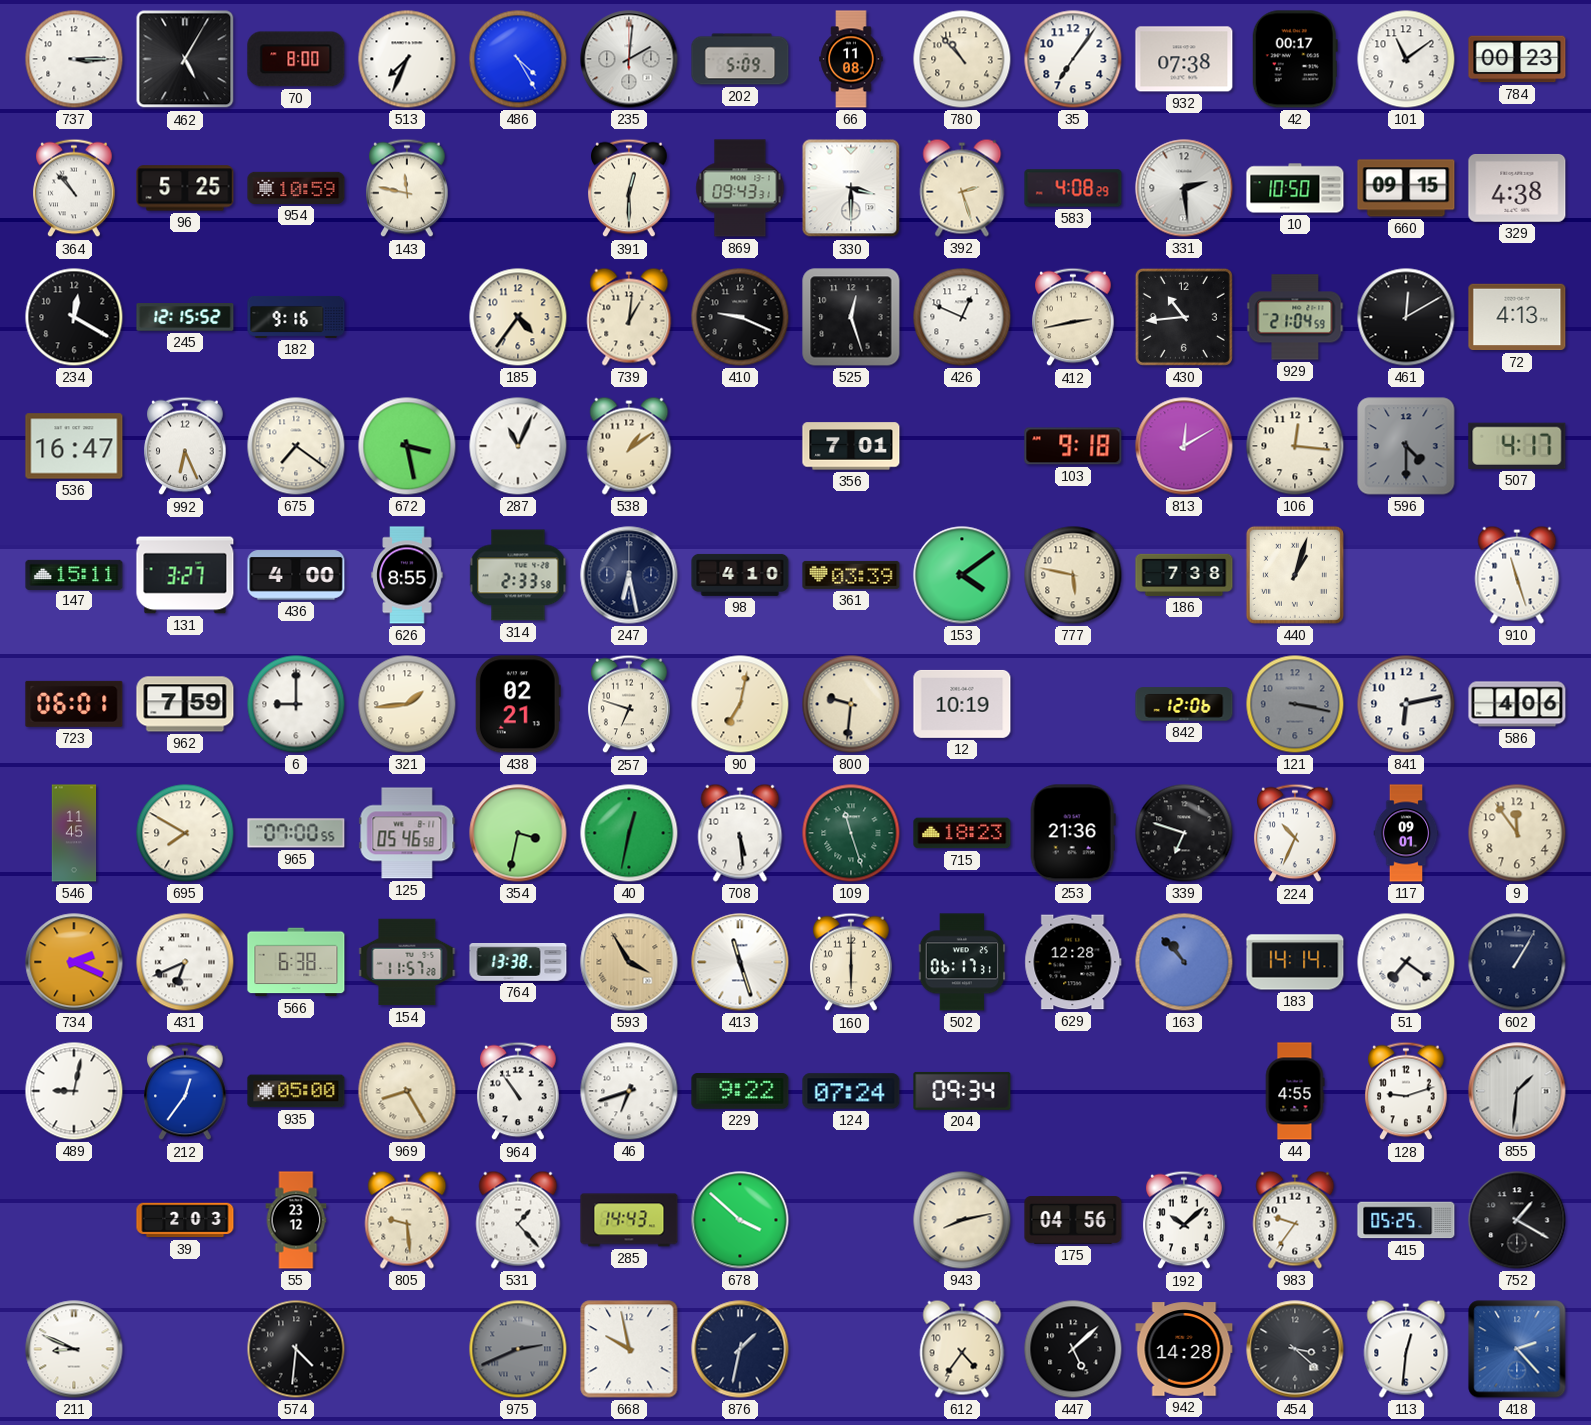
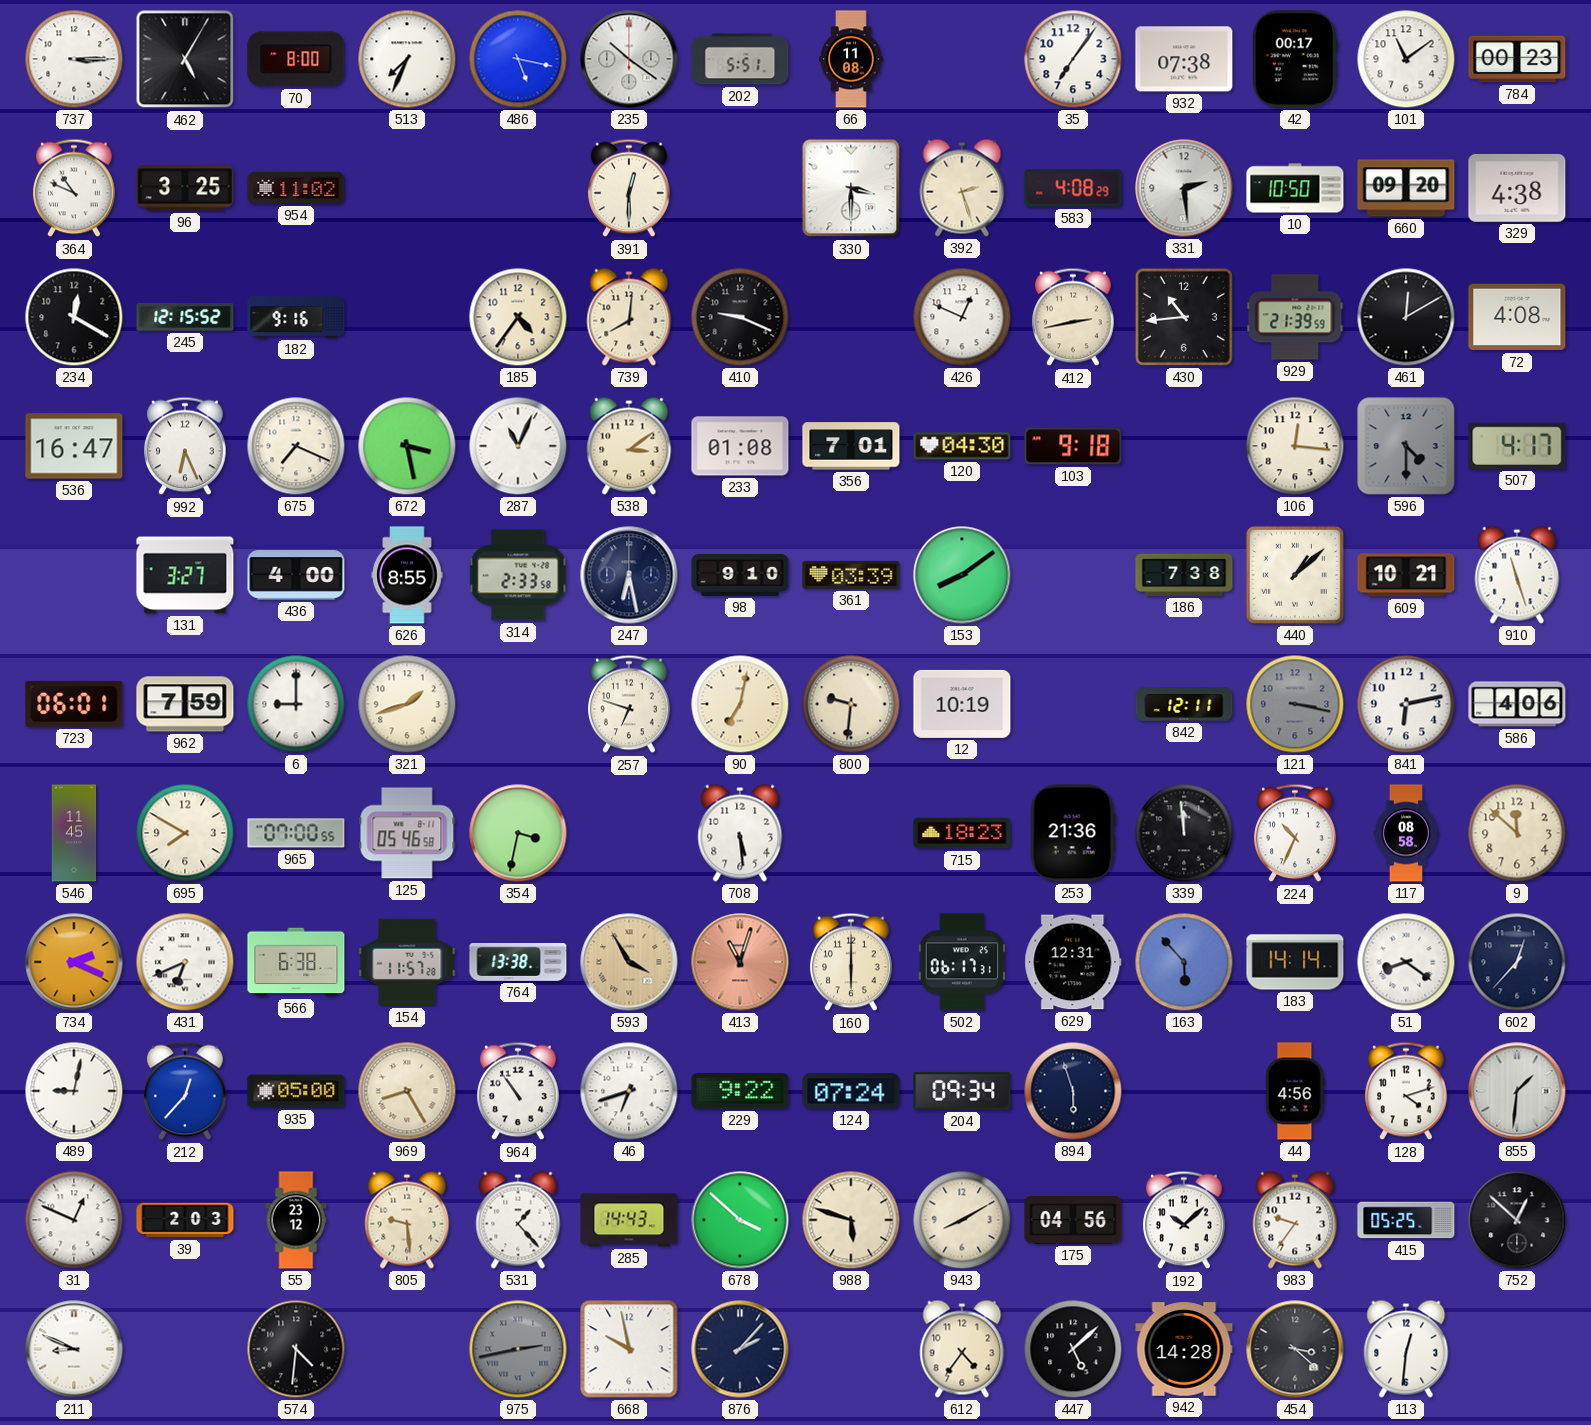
486: 4:25 -> 5:17 (518, 59)
235: 2:01 -> 10:21 (629, 59)
202: 5:09 -> 5:51 (740, 59)
780: 10:53 -> none (962, 59)
364: 10:53 -> 10:49 (74, 188)
96: 5:25 -> 3:25 (185, 188)
954: 10:59 -> 11:02 (296, 188)
143: 11:47 -> none (407, 188)
869: 09:43 -> none (740, 188)
660: 09:15 -> 09:20 (1406, 188)
739: 1:01 -> 8:01 (629, 317)
525: 12:27 -> none (851, 317)
929: 21:04 -> 21:39 (1295, 317)
72: 4:13 -> 4:08 (1517, 317)
675: 7:21 -> 7:19 (296, 446)
538: 1:09 -> 3:09 (629, 446)
233: none -> 01:08 (740, 446)
120: none -> 04:30 (962, 446)
813: 12:10 -> none (1184, 446)
147: 15:11 -> none (74, 574)
98: 4:10 -> 9:10 (740, 575)
153: 4:09 -> 8:09 (962, 575)
777: 5:47 -> none (1073, 575)
440: 1:03 -> 1:08 (1295, 575)
609: none -> 10:21 (1406, 575)
321: 1:44 -> 1:42 (407, 704)
438: 02:21 -> none (518, 704)
842: 12:06 -> 12:11 (1184, 704)
40: 12:32 -> none (629, 833)
109: 11:27 -> none (851, 833)
339: 6:48 -> 11:59 (1184, 833)
117: 09:01 -> 08:58 (1406, 833)
9: 11:54 -> 11:52 (1517, 833)
413: 11:27 -> 11:03 (740, 962)
413 dial: white -> salmon (740, 962)
629: 12:28 -> 12:31 (1073, 962)
163: 10:53 -> 5:53 (1184, 962)
51: 7:21 -> 8:21 (1406, 962)
602: 1:05 -> 12:37 (1517, 962)
212: 12:36 -> 12:37 (185, 1091)
894: none -> 5:57 (1073, 1091)
44: 4:55 -> 4:56 (1295, 1091)
128: 9:12 -> 4:12 (1406, 1091)
31: none -> 12:49 (74, 1220)
988: none -> 5:48 (851, 1220)
943: 8:13 -> 8:10 (962, 1220)
752: 1:20 -> 12:52 (1517, 1220)
975: 2:41 -> 2:43 (518, 1349)
876: 1:32 -> 2:07 (740, 1349)
418: 2:23 -> none (1517, 1349)
